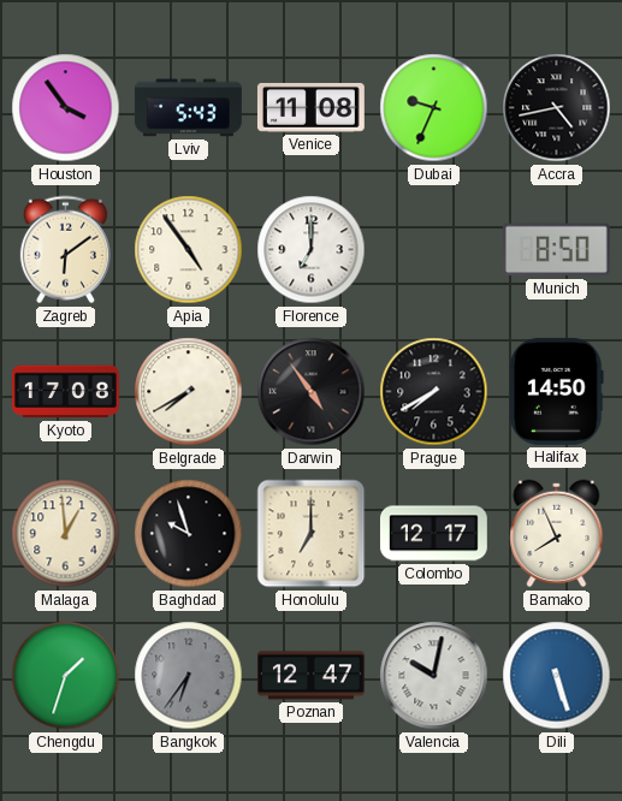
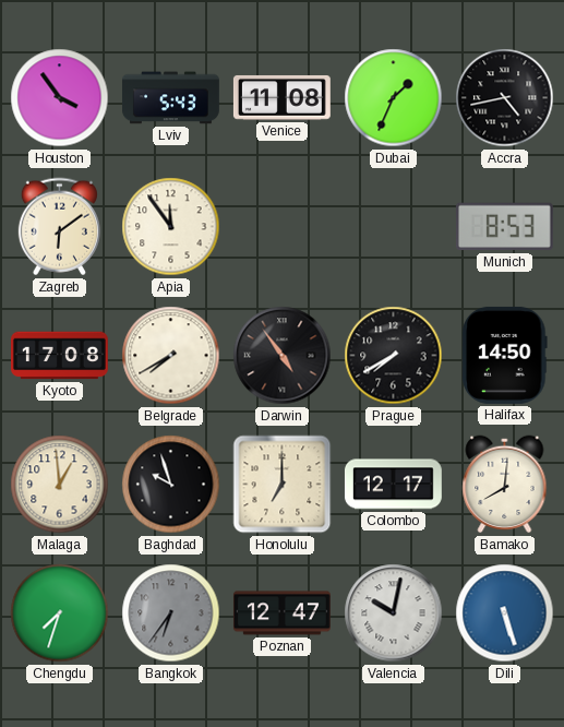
Dubai: 9:34 -> 1:34 (394, 98)
Apia: 4:54 -> 11:54 (171, 227)
Florence: 7:00 -> none (312, 250)
Munich: 8:50 -> 8:53 (504, 227)
Bamako: 7:56 -> 8:01 (505, 485)
Chengdu: 1:33 -> 7:33 (60, 613)
